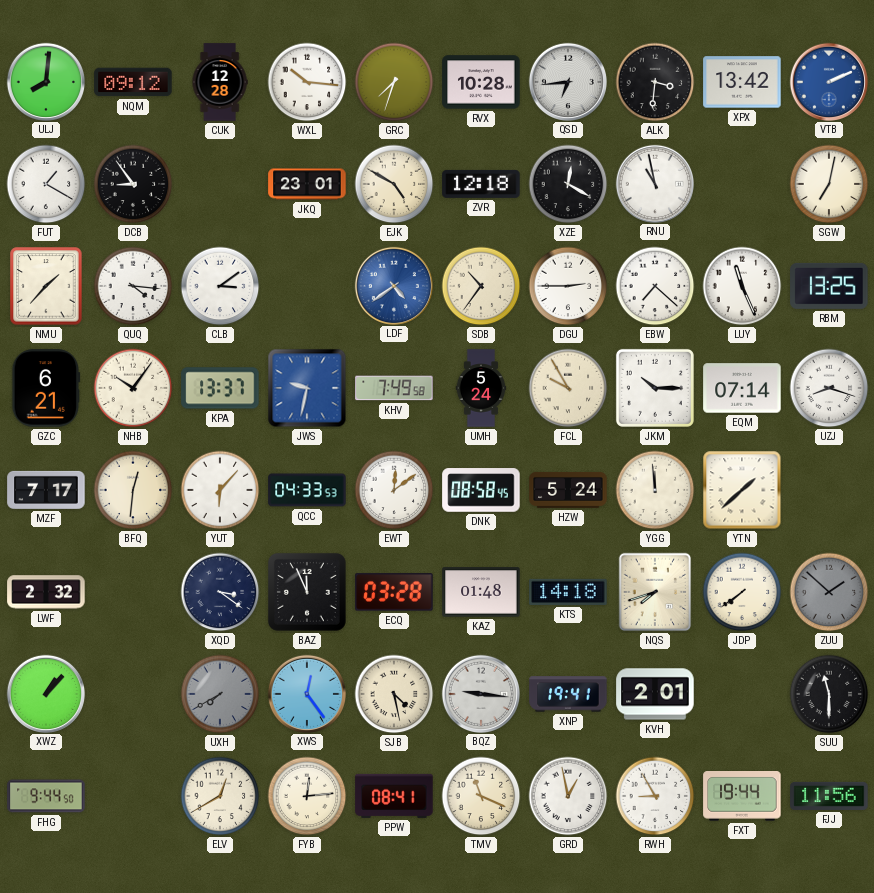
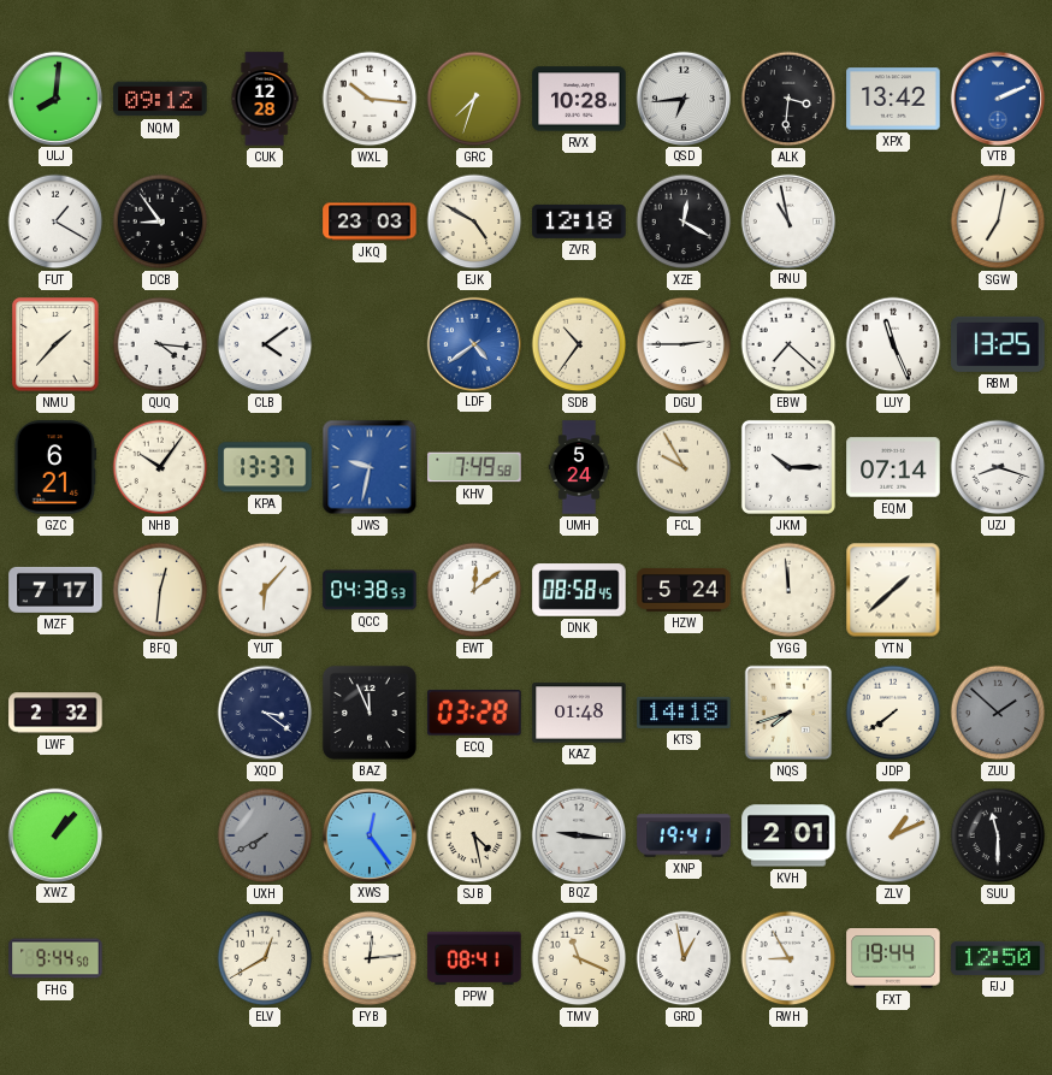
JKQ: 23:01 -> 23:03 (370, 222)
CLB: 3:09 -> 4:09 (265, 344)
QCC: 04:33 -> 04:38 (370, 590)
ZLV: none -> 1:11 (893, 835)
FJJ: 11:56 -> 12:50 (998, 958)
